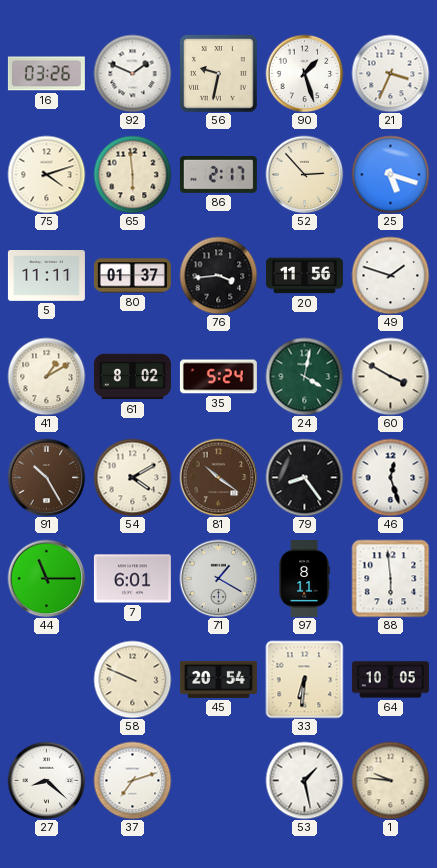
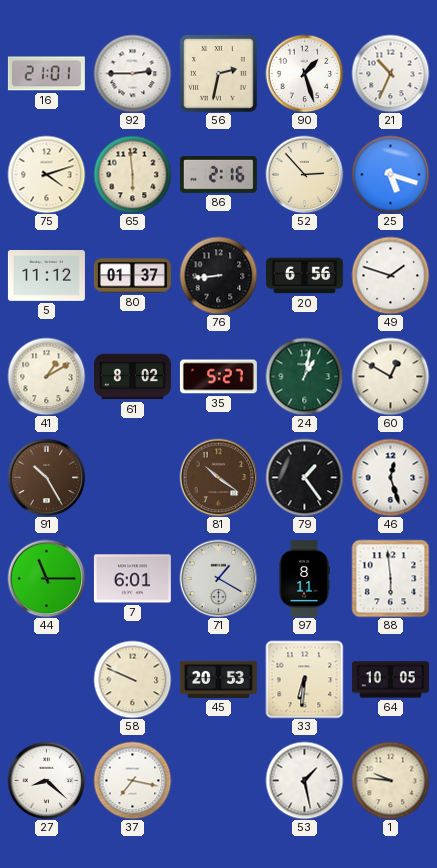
16: 03:26 -> 21:01 (46, 74)
92: 1:49 -> 2:45 (132, 73)
56: 9:32 -> 2:32 (218, 73)
21: 3:34 -> 10:34 (390, 73)
86: 2:17 -> 2:16 (218, 174)
5: 11:11 -> 11:12 (46, 276)
76: 3:44 -> 8:44 (218, 275)
20: 11:56 -> 6:56 (304, 276)
35: 5:24 -> 5:27 (218, 377)
24: 4:02 -> 1:02 (304, 376)
60: 3:50 -> 12:50 (390, 376)
54: 4:10 -> none (132, 477)
79: 8:24 -> 1:24 (304, 477)
45: 20:54 -> 20:53 (218, 679)
37: 7:12 -> 7:17 (132, 780)
